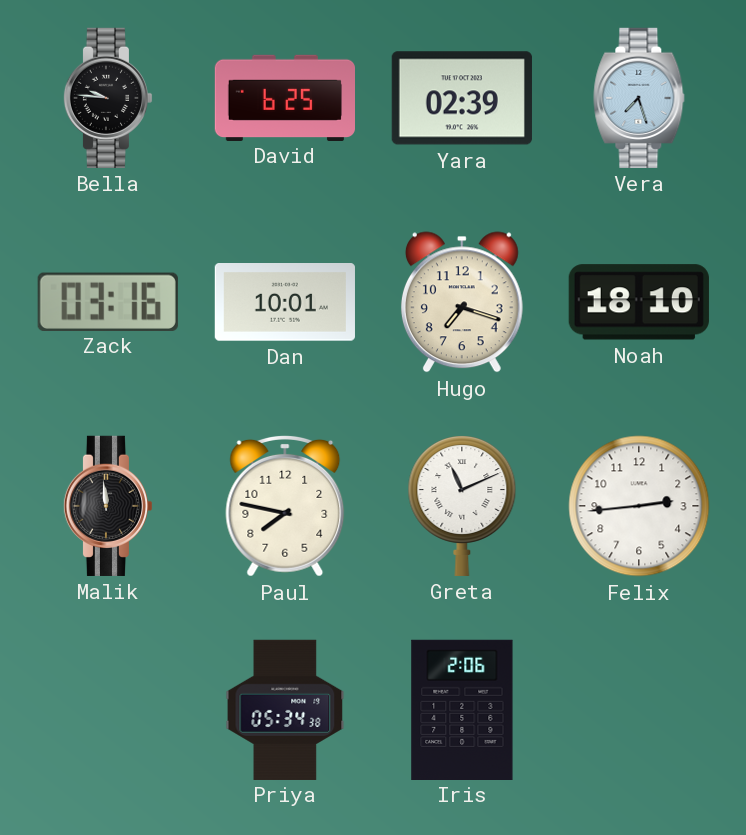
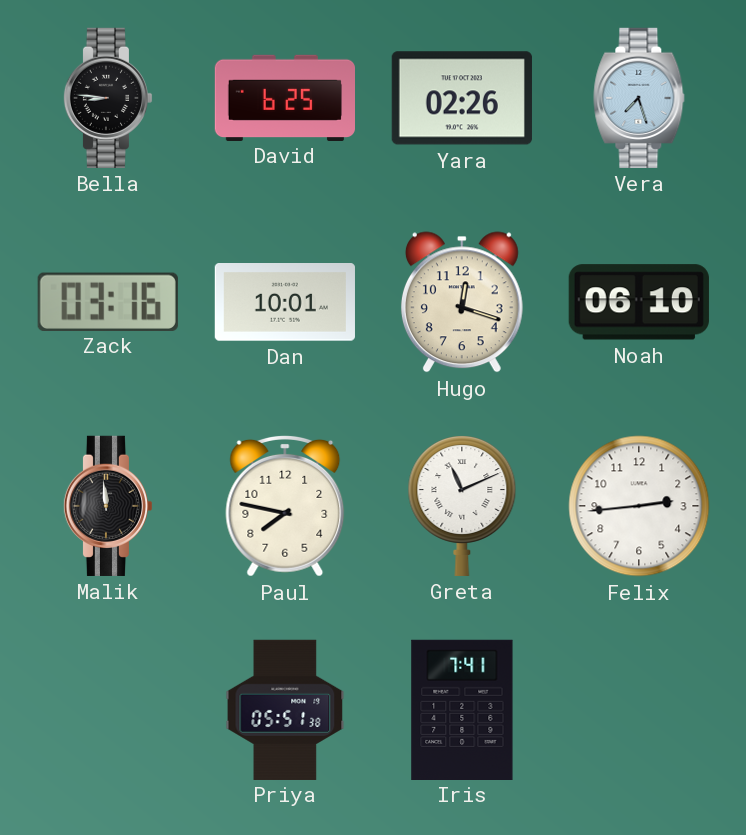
Bella: 9:46 -> 8:46 (108, 98)
Yara: 02:39 -> 02:26 (462, 98)
Hugo: 7:18 -> 12:18 (462, 302)
Noah: 18:10 -> 06:10 (639, 302)
Priya: 05:34 -> 05:51 (285, 709)
Iris: 2:06 -> 7:41 (462, 709)
